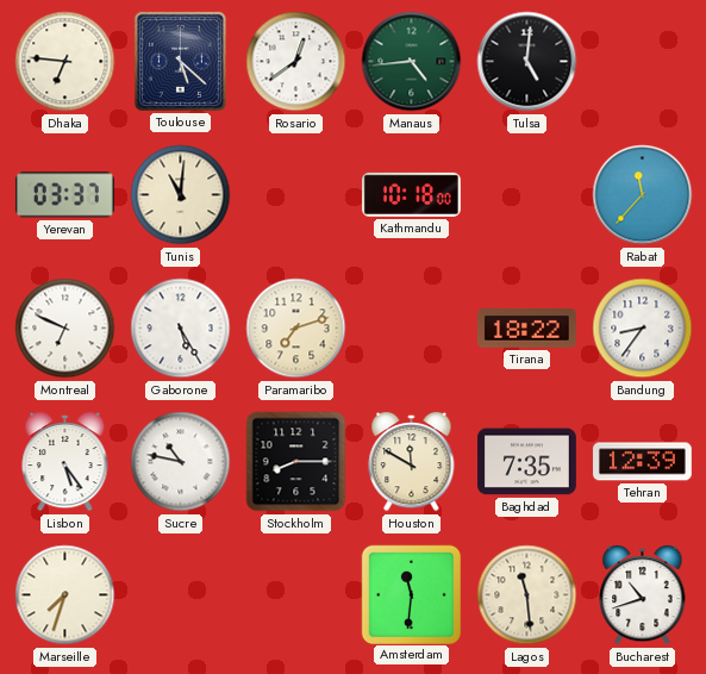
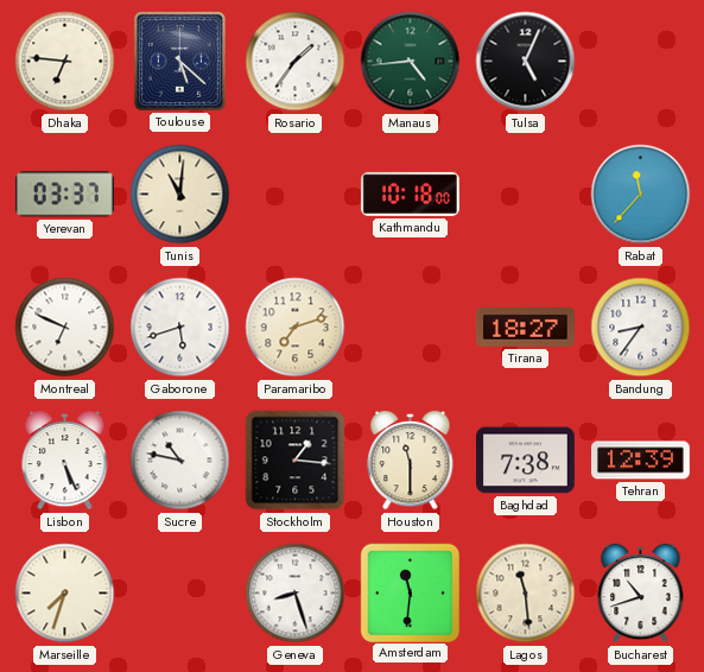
Rosario: 12:39 -> 1:36 (296, 62)
Tulsa: 5:01 -> 5:04 (526, 62)
Gaborone: 5:25 -> 5:42 (180, 328)
Tirana: 18:22 -> 18:27 (525, 328)
Lisbon: 5:24 -> 5:26 (65, 461)
Stockholm: 8:15 -> 1:16 (296, 461)
Houston: 11:50 -> 11:30 (411, 461)
Baghdad: 7:35 -> 7:38 (526, 461)
Geneva: none -> 8:27 (296, 594)
